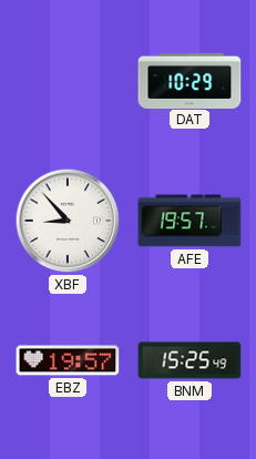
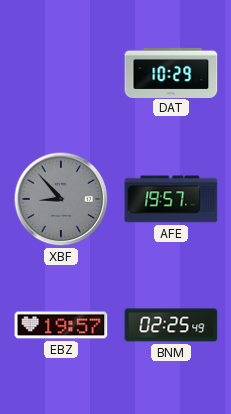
XBF dial: white -> grey (61, 199)
BNM: 15:25 -> 02:25 (171, 325)
